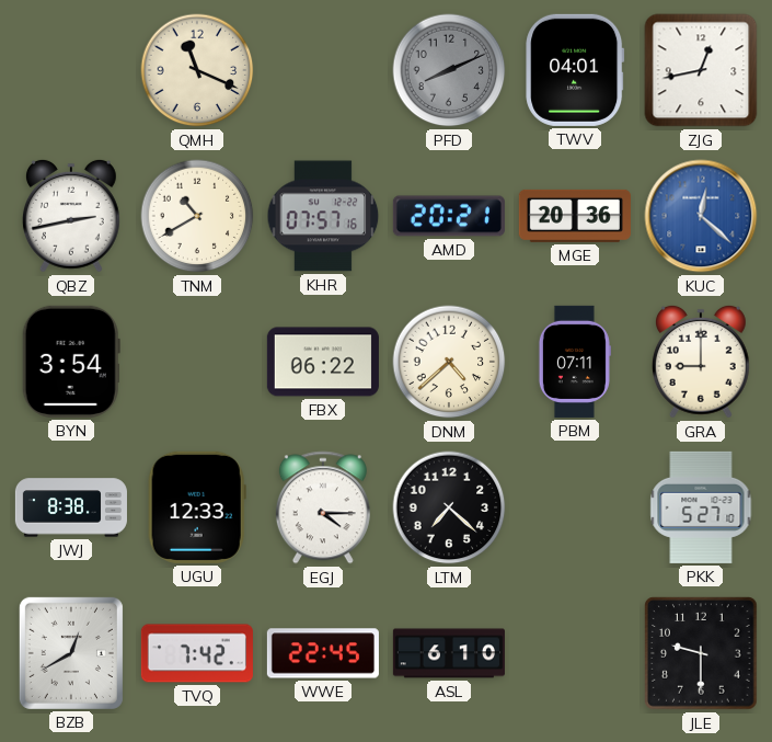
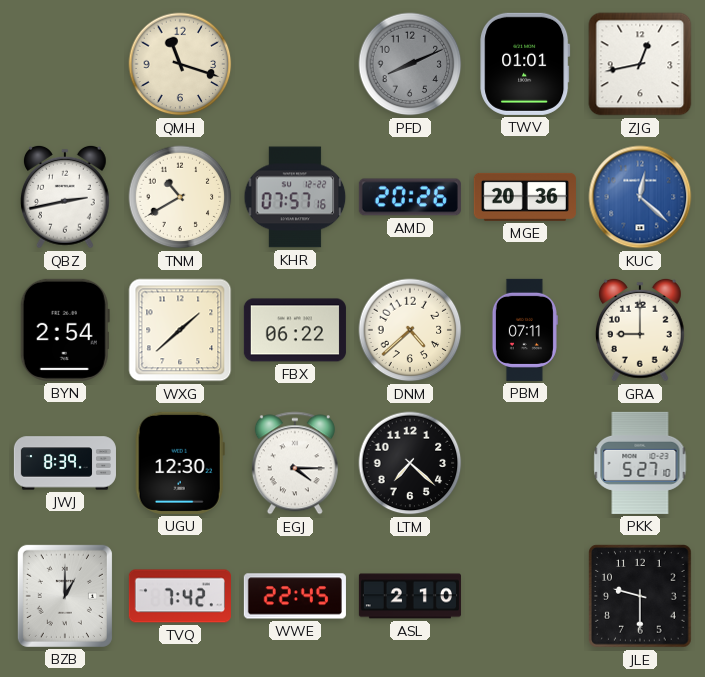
QMH: 11:19 -> 11:18 (180, 64)
TWV: 04:01 -> 01:01 (525, 64)
AMD: 20:21 -> 20:26 (410, 197)
BYN: 3:54 -> 2:54 (65, 330)
WXG: none -> 1:38 (180, 330)
JWJ: 8:38 -> 8:39 (65, 463)
UGU: 12:33 -> 12:30 (180, 463)
BZB: 12:40 -> 1:00 (65, 596)
ASL: 6:10 -> 2:10 (410, 596)
